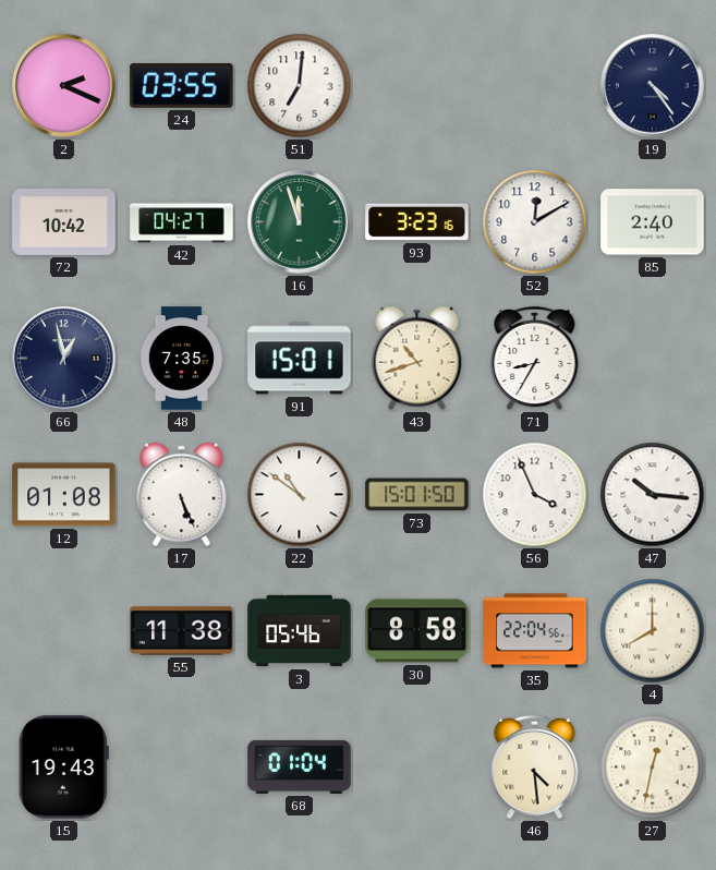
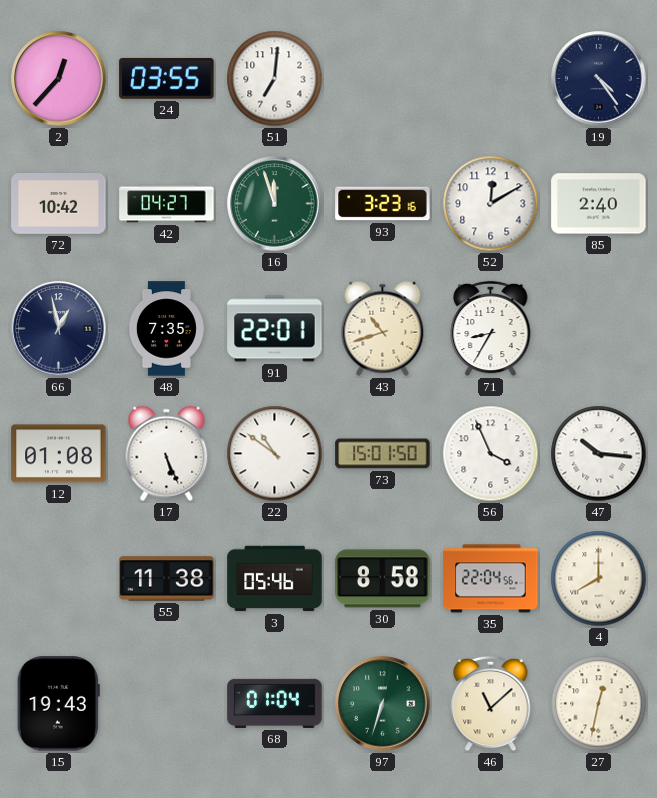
2: 2:19 -> 12:37 (59, 79)
91: 15:01 -> 22:01 (275, 329)
97: none -> 6:33 (383, 704)
46: 4:29 -> 11:08 (491, 704)
